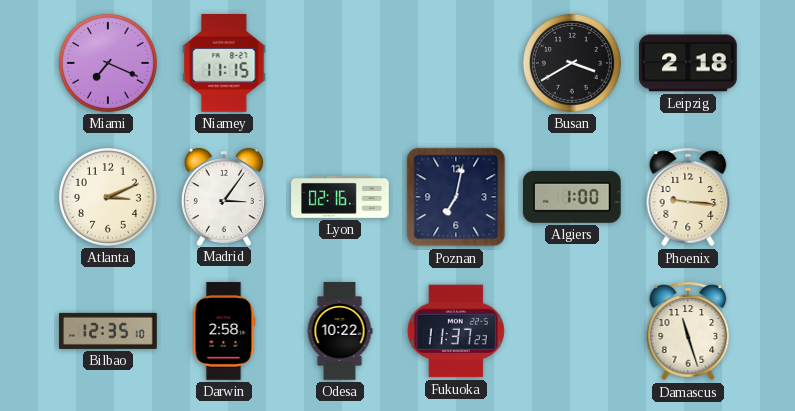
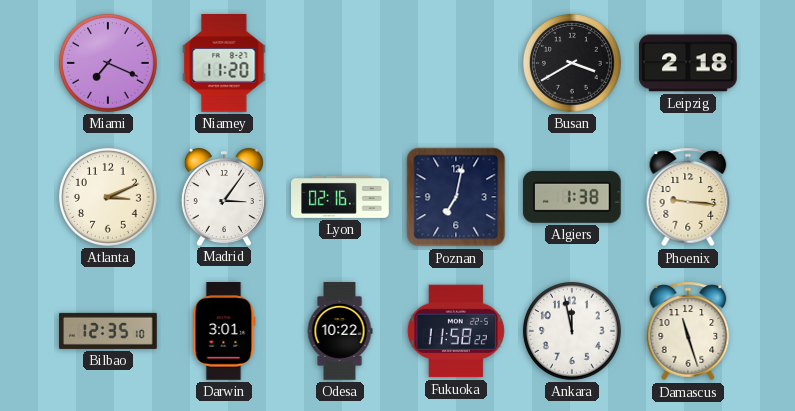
Niamey: 11:15 -> 11:20 (224, 64)
Algiers: 1:00 -> 1:38 (572, 197)
Darwin: 2:58 -> 3:01 (224, 331)
Fukuoka: 11:37 -> 11:58 (456, 331)
Ankara: none -> 11:58 (572, 331)
